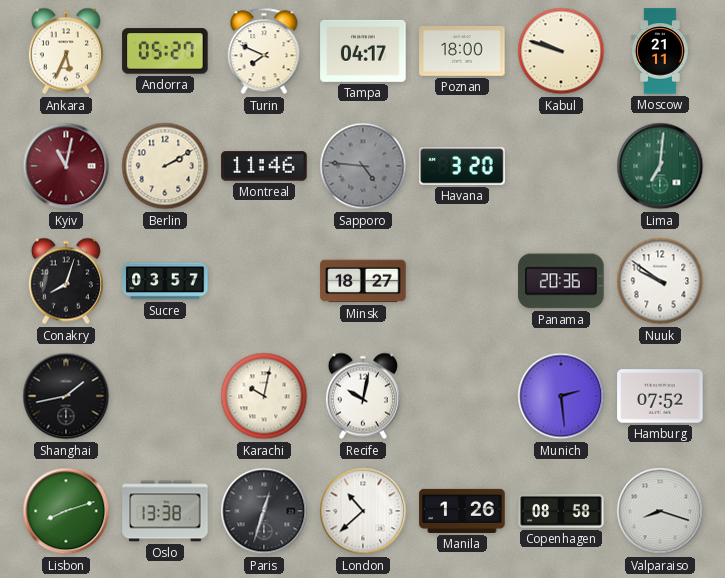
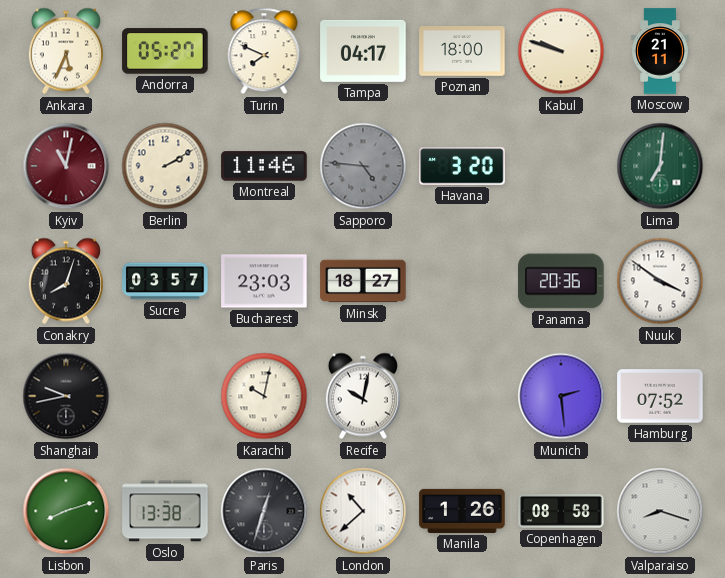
Bucharest: none -> 23:03 (264, 281)
Nuuk: 9:51 -> 3:51 (660, 281)
Shanghai: 1:43 -> 9:43 (66, 396)
